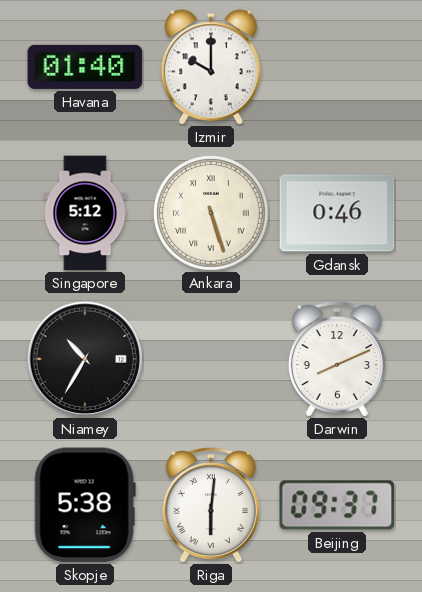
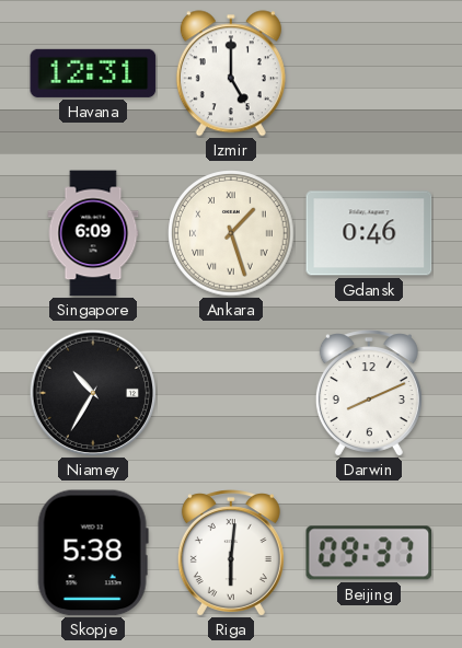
Havana: 01:40 -> 12:31 (93, 73)
Izmir: 10:00 -> 5:00 (231, 73)
Singapore: 5:12 -> 6:09 (93, 233)
Ankara: 5:27 -> 1:27 (231, 233)
